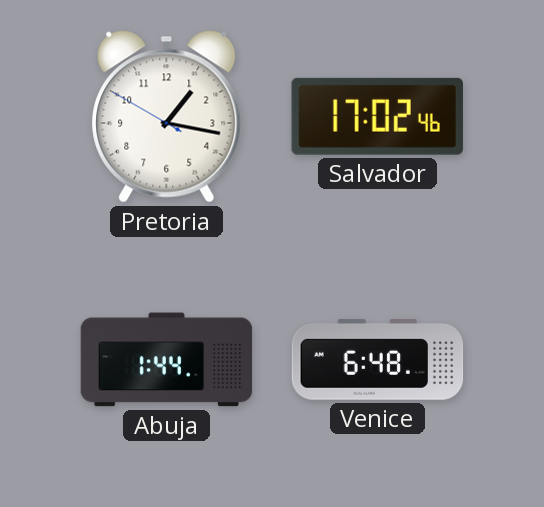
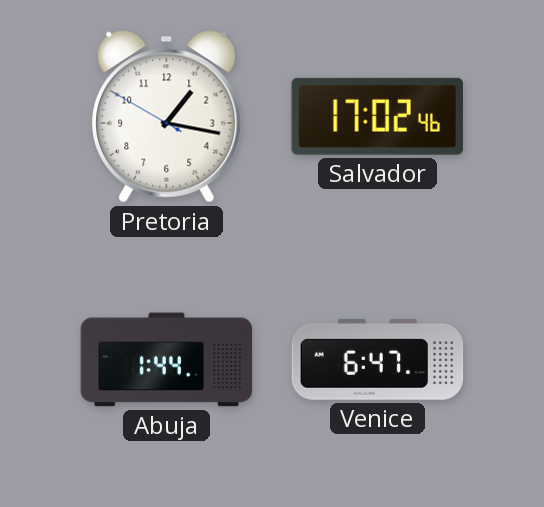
Venice: 6:48 -> 6:47 (378, 359)
